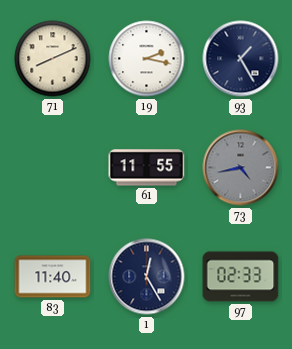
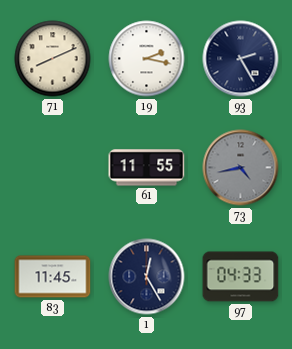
93: 1:25 -> 2:25 (241, 59)
83: 11:40 -> 11:45 (53, 277)
97: 02:33 -> 04:33 (241, 277)
